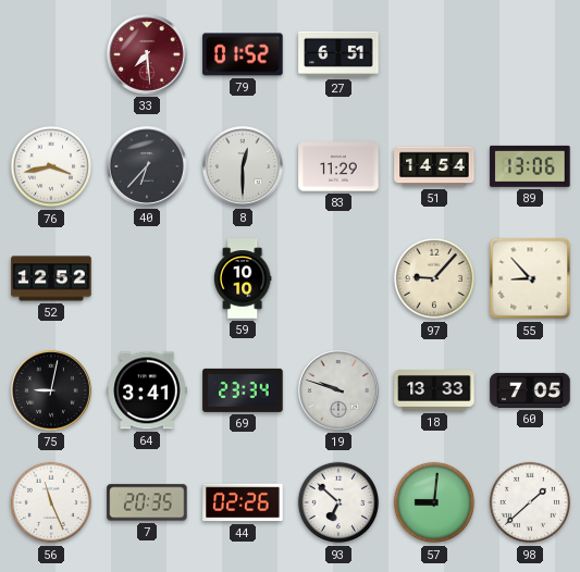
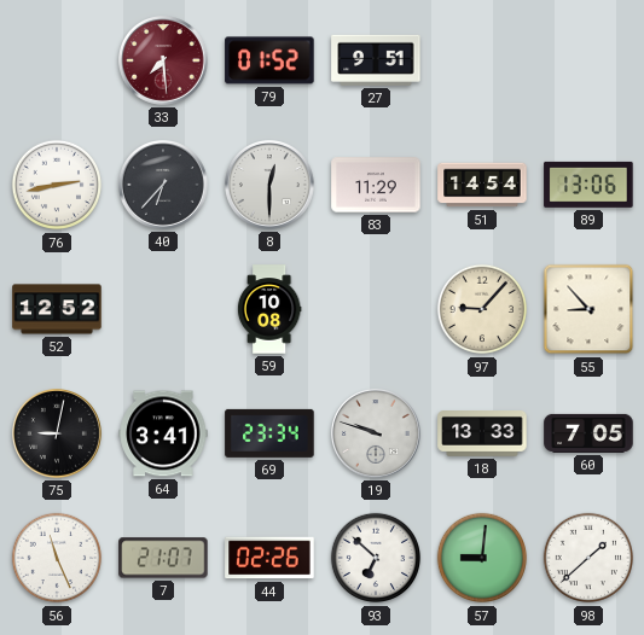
27: 6:51 -> 9:51 (376, 60)
76: 3:43 -> 2:43 (57, 185)
59: 10:10 -> 10:08 (269, 309)
7: 20:35 -> 21:07 (163, 558)
